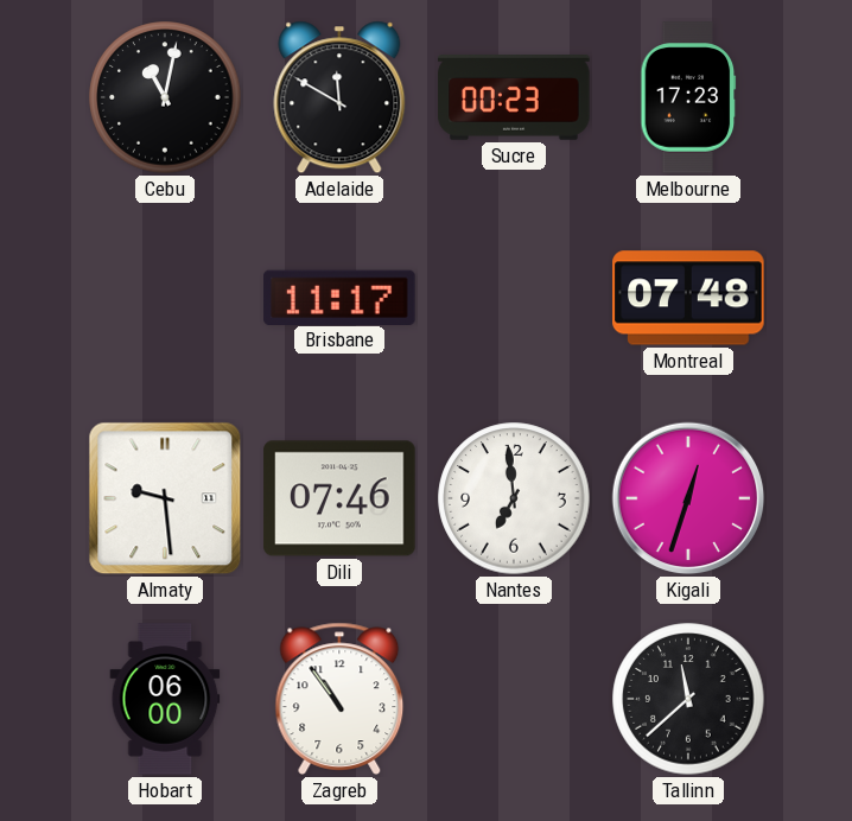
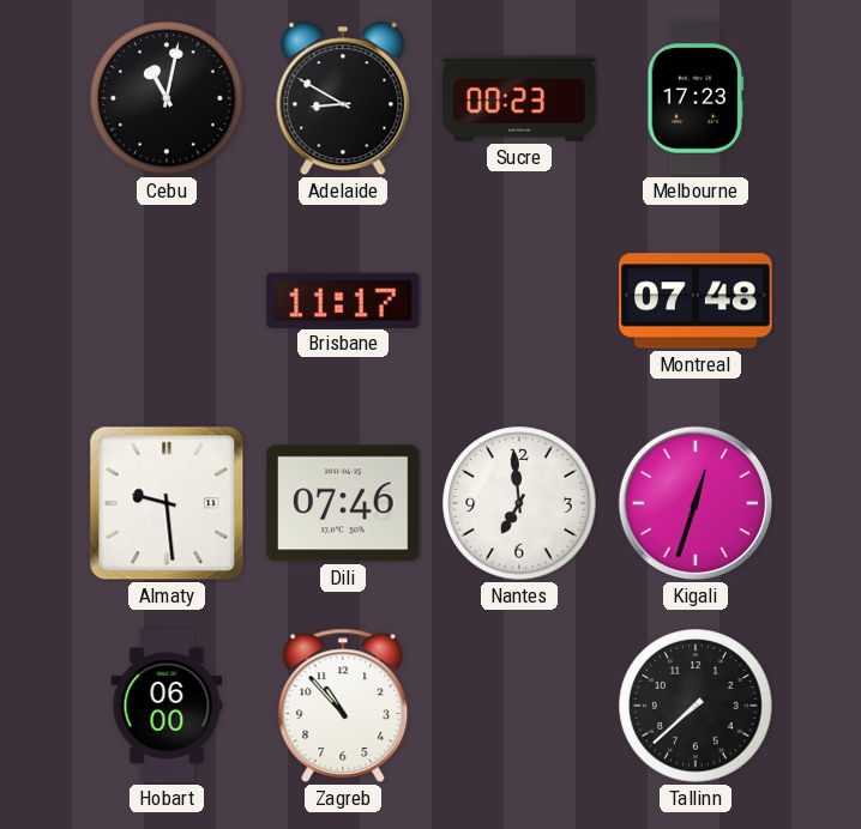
Adelaide: 11:50 -> 8:50 (343, 98)
Zagreb: 10:54 -> 10:53 (343, 706)
Tallinn: 11:38 -> 7:38 (696, 706)
